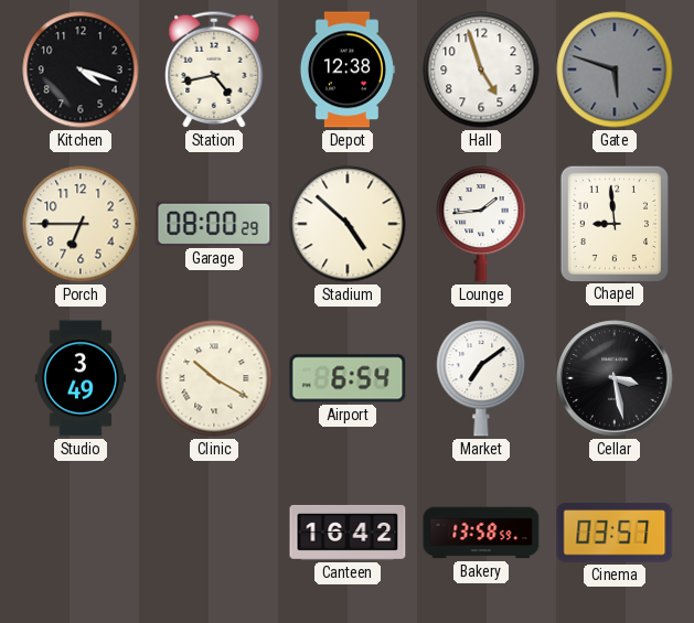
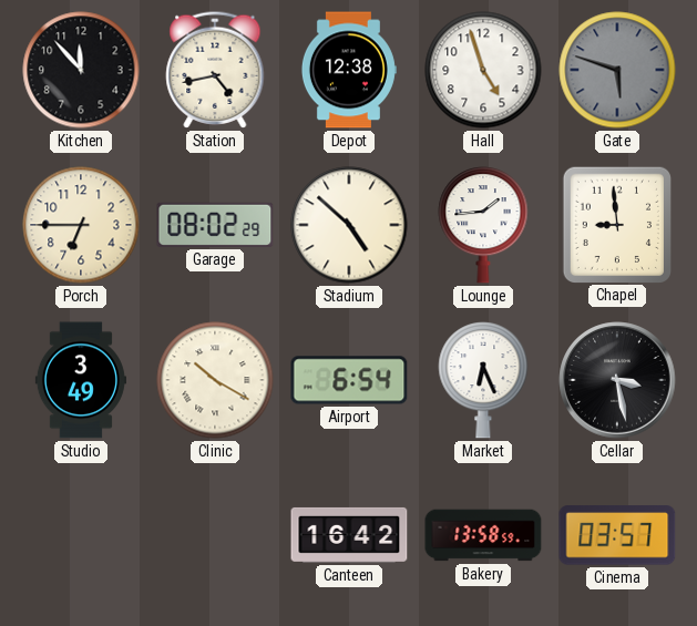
Kitchen: 4:18 -> 11:53 (81, 70)
Garage: 08:00 -> 08:02 (215, 225)
Market: 7:09 -> 6:26 (483, 381)
